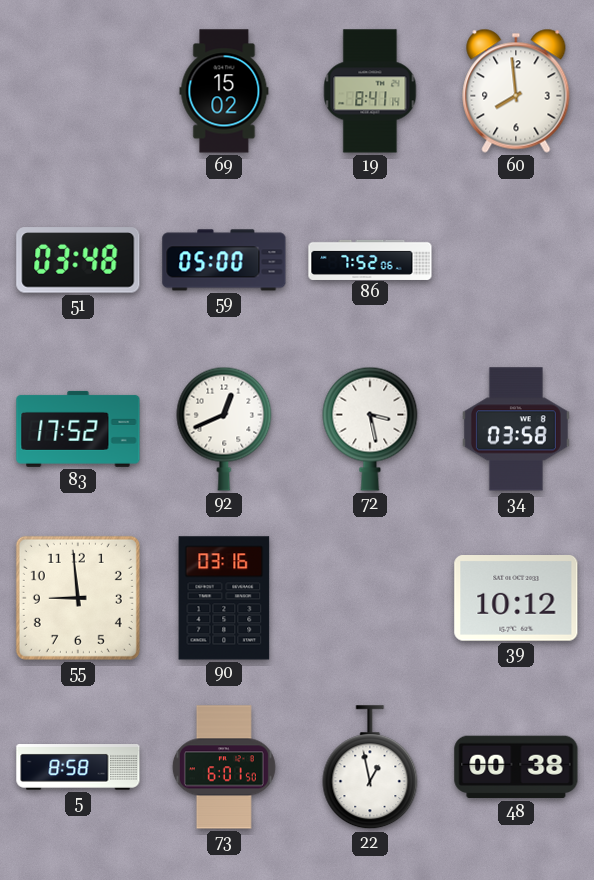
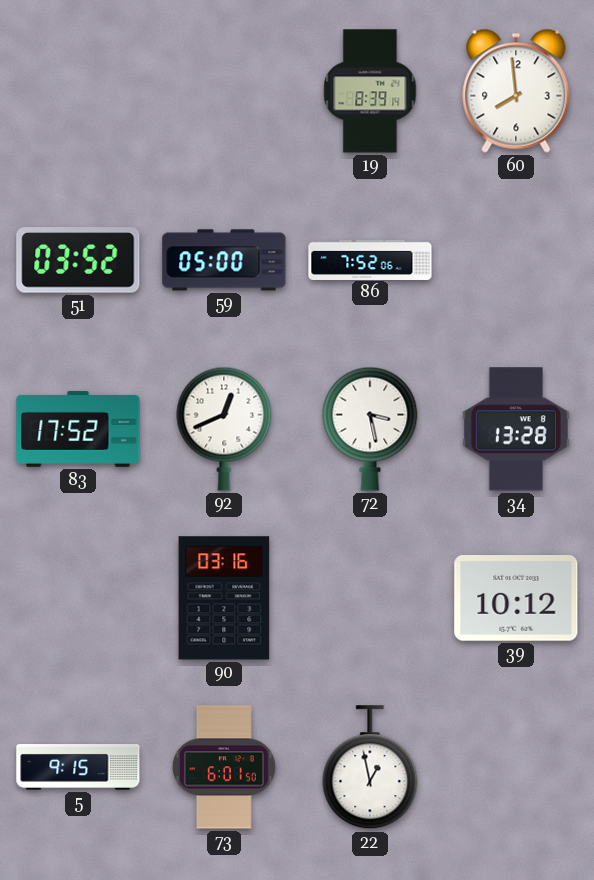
69: 15:02 -> none (224, 91)
19: 8:41 -> 8:39 (370, 91)
51: 03:48 -> 03:52 (78, 260)
34: 03:58 -> 13:28 (516, 429)
55: 8:59 -> none (78, 598)
5: 8:58 -> 9:15 (78, 768)
48: 00:38 -> none (516, 767)
